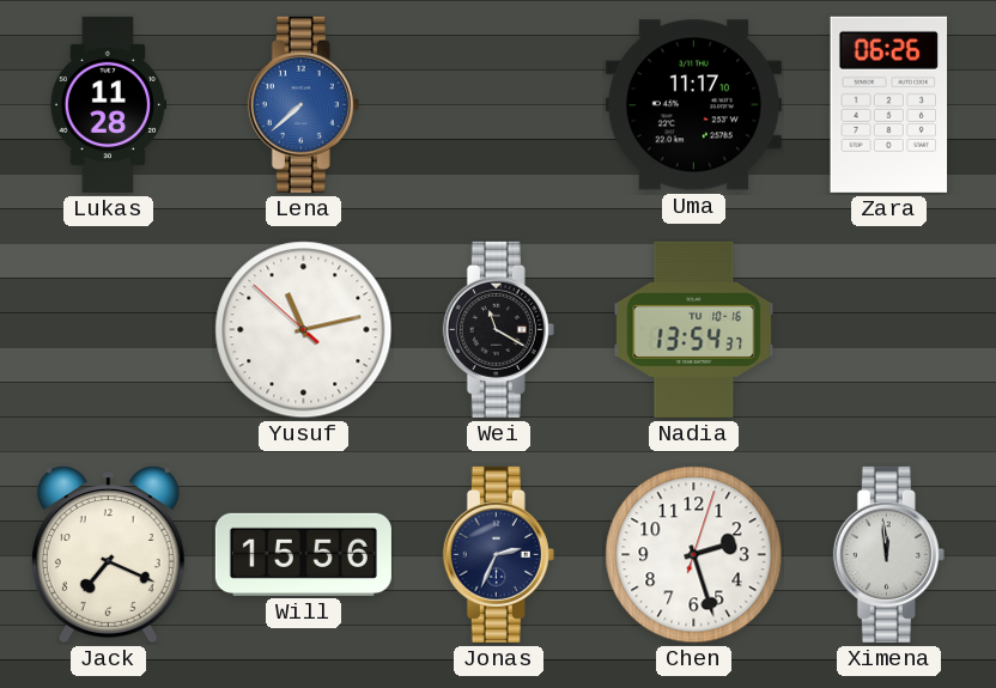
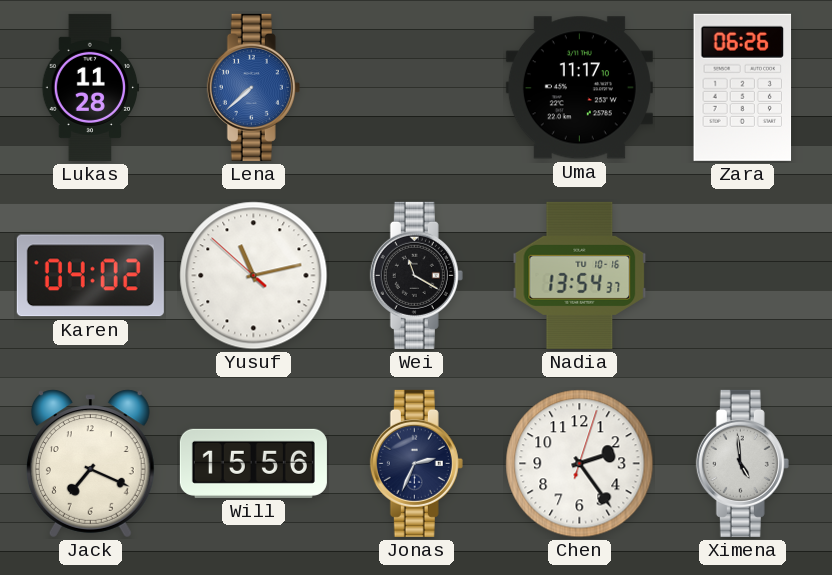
Karen: none -> 04:02 (90, 276)
Chen: 2:27 -> 2:24 (580, 464)
Ximena: 11:59 -> 4:59 (742, 463)
